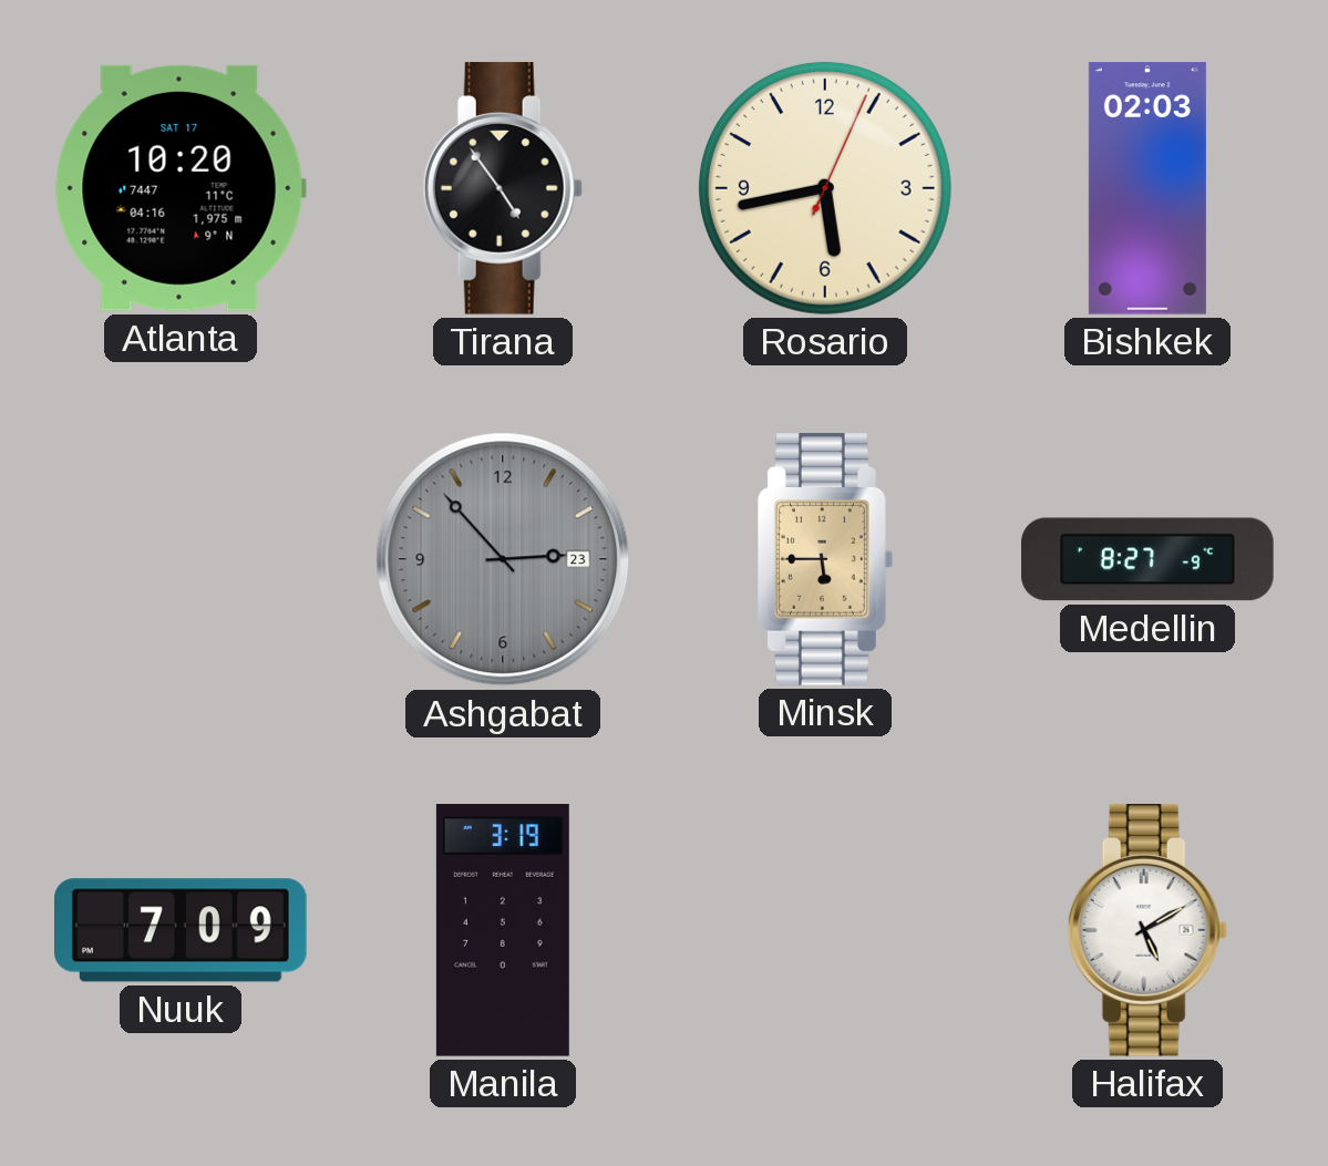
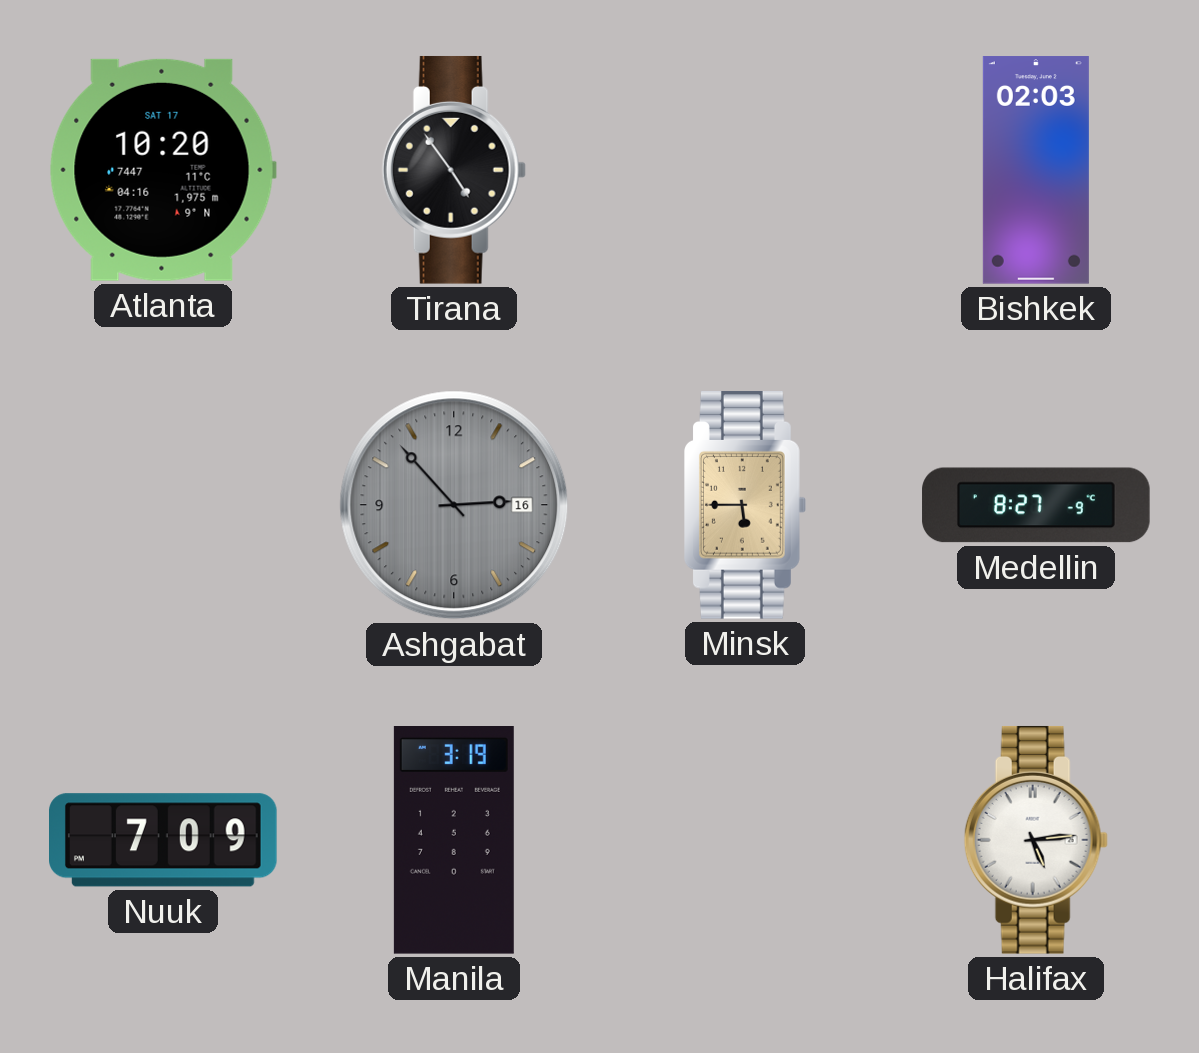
Rosario: 5:43 -> none (825, 188)
Ashgabat date: 23 -> 16 (454, 505)
Halifax: 5:10 -> 5:14 (1036, 840)
